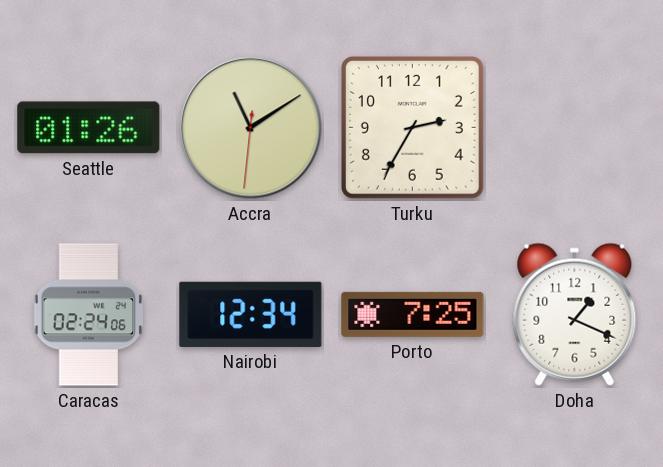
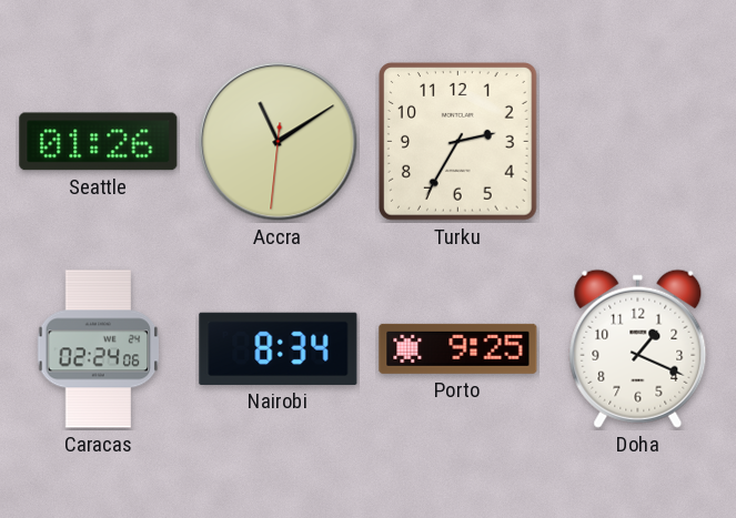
Nairobi: 12:34 -> 8:34 (279, 348)
Porto: 7:25 -> 9:25 (458, 348)
